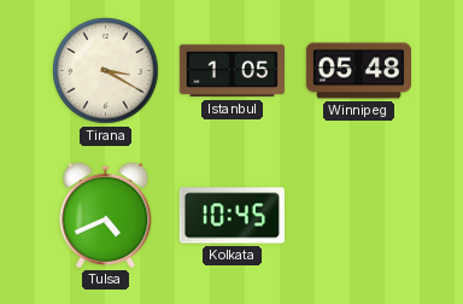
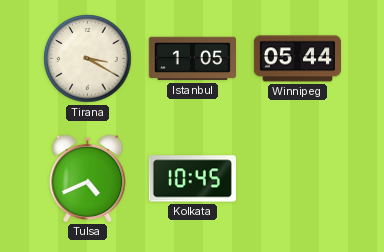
Winnipeg: 05:48 -> 05:44 (297, 59)
